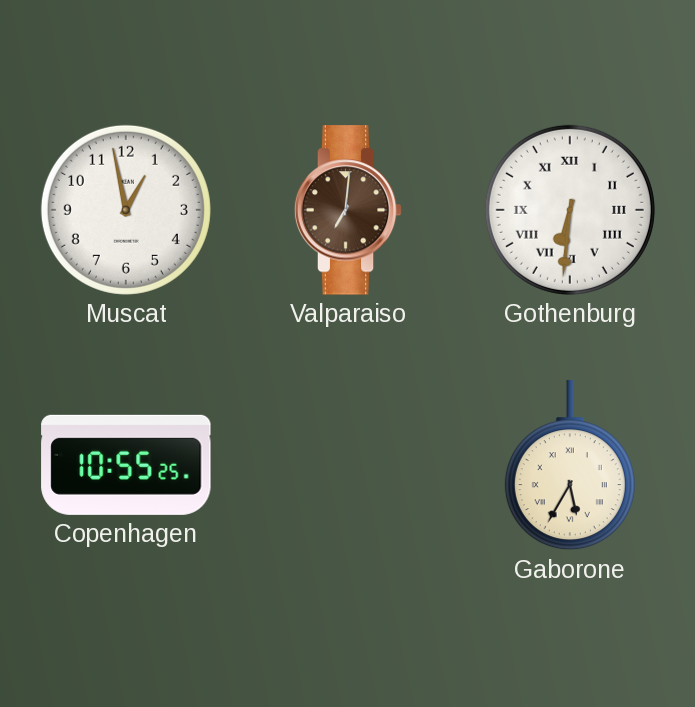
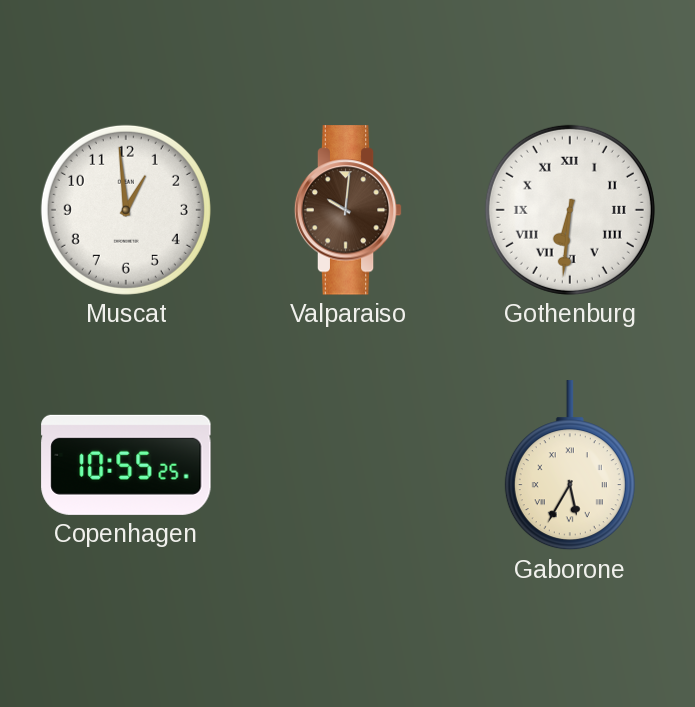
Muscat: 12:58 -> 12:59 (126, 210)
Valparaiso: 7:01 -> 10:01 (348, 210)
